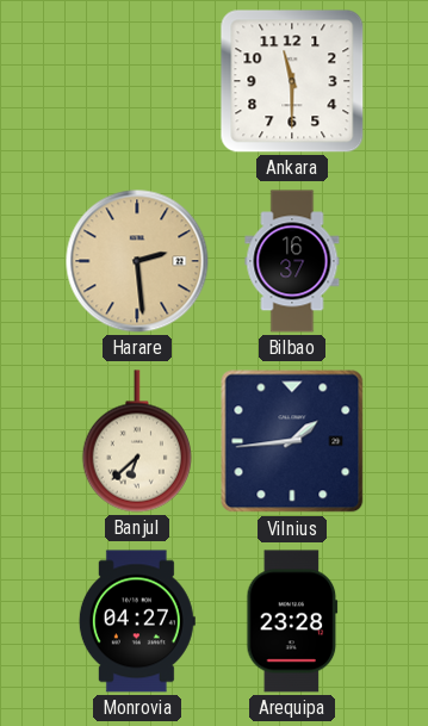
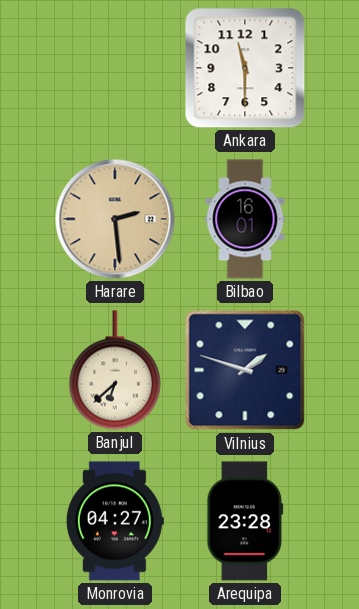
Bilbao: 16:37 -> 16:01 (245, 219)
Vilnius: 1:44 -> 1:48 (245, 370)
